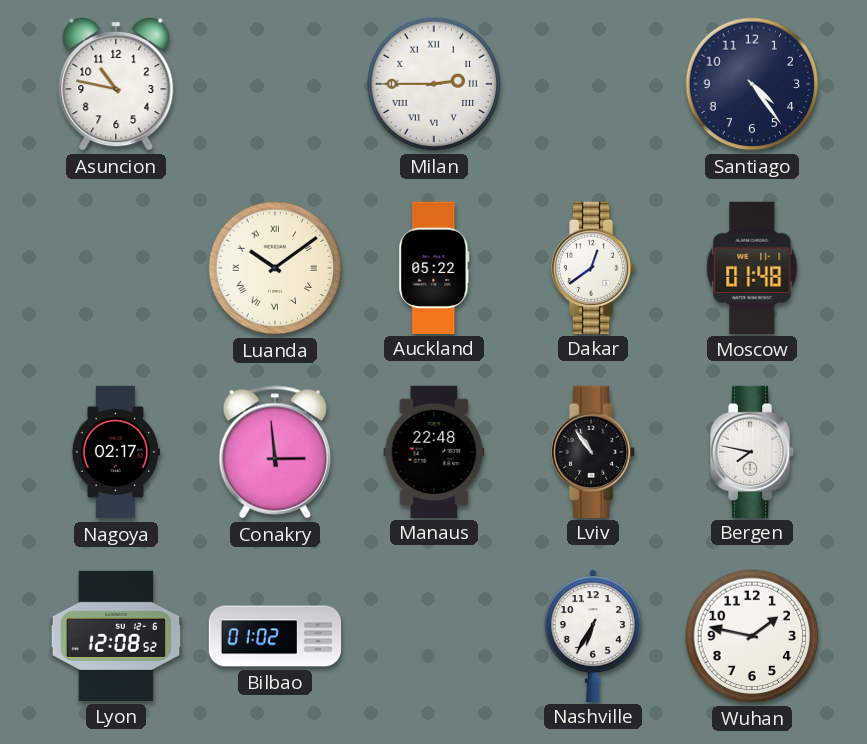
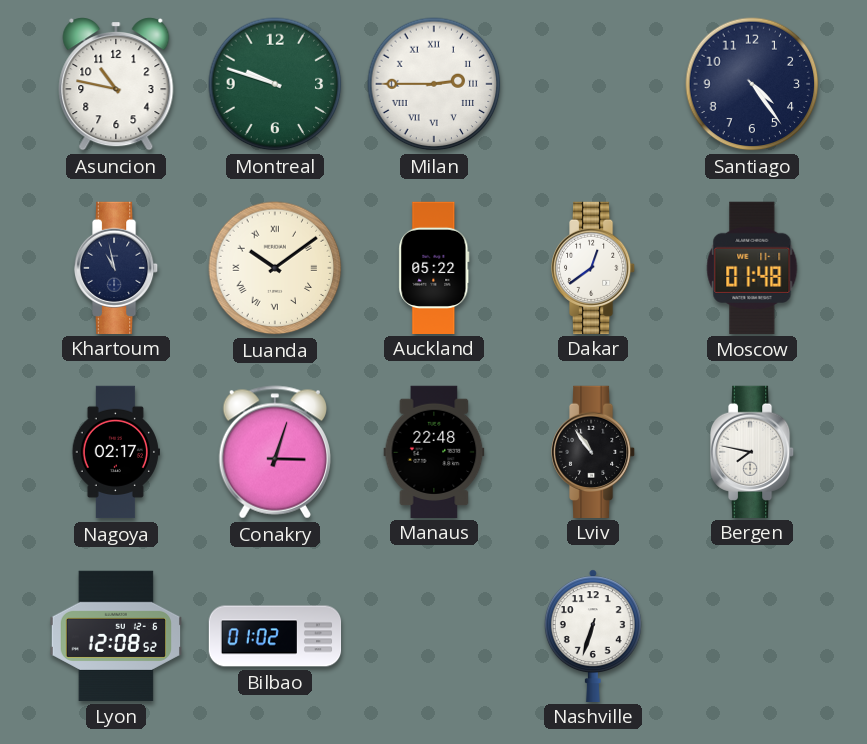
Montreal: none -> 9:48 (275, 84)
Khartoum: none -> 10:58 (116, 267)
Conakry: 2:59 -> 3:03 (275, 452)
Nashville: 6:35 -> 6:33 (593, 635)
Wuhan: 1:47 -> none (752, 636)
